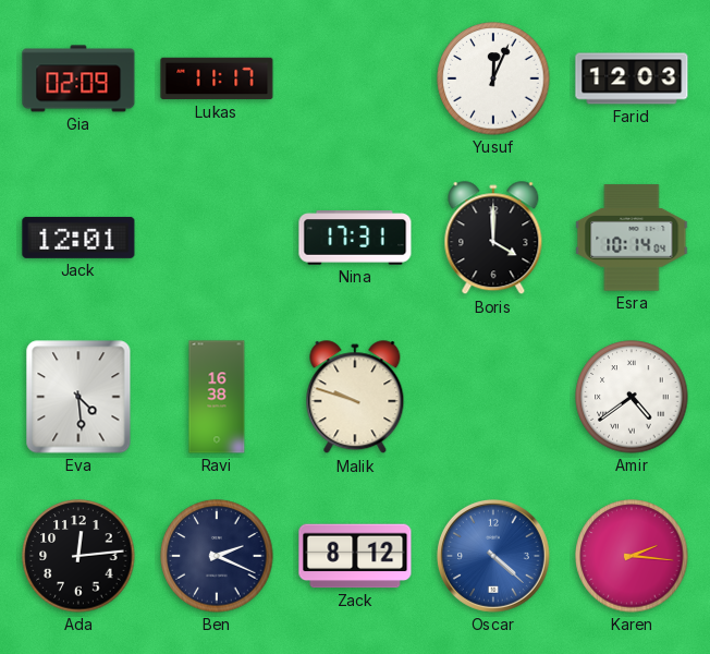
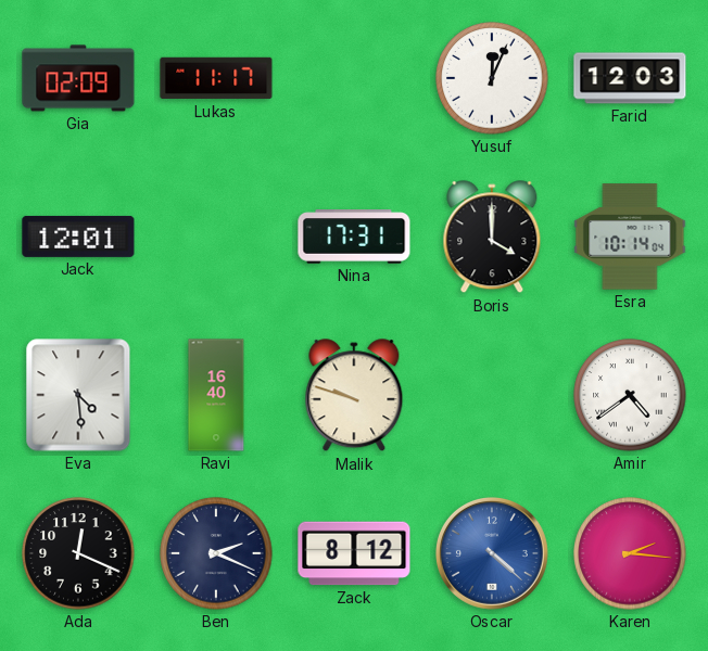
Ravi: 16:38 -> 16:40 (216, 395)
Ada: 12:14 -> 12:19 (78, 553)
